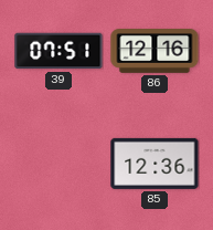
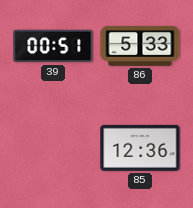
39: 07:51 -> 00:51 (53, 46)
86: 12:16 -> 5:33 (140, 47)
